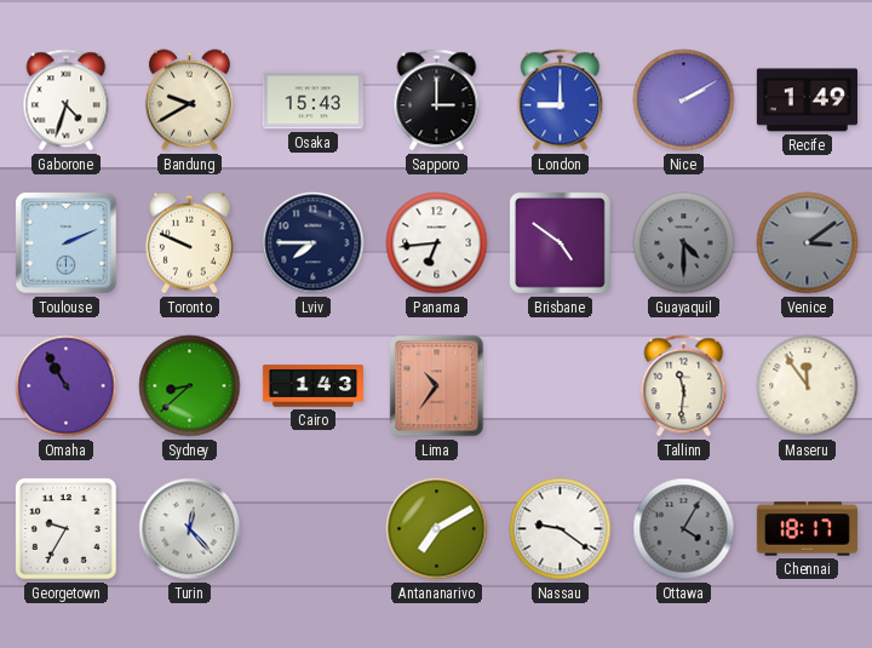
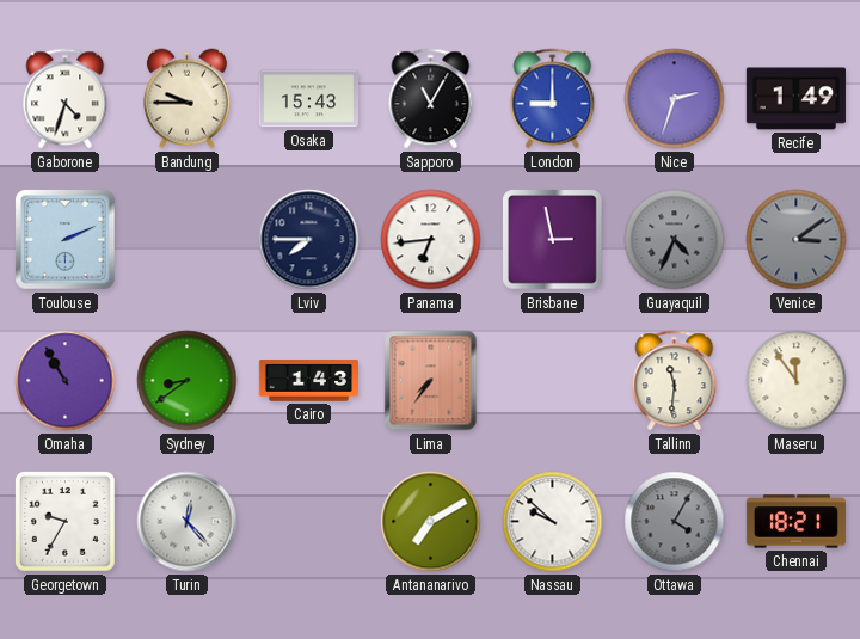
Bandung: 9:40 -> 9:45 (186, 99)
Sapporo: 3:00 -> 11:05 (431, 99)
Nice: 2:10 -> 2:33 (675, 99)
Toronto: 9:49 -> none (189, 243)
Brisbane: 4:51 -> 2:58 (553, 240)
Guayaquil: 4:30 -> 4:34 (675, 240)
Sydney: 8:38 -> 8:39 (188, 381)
Lima: 10:36 -> 7:36 (431, 381)
Nassau: 9:21 -> 9:52 (553, 522)
Chennai: 18:17 -> 18:21 (795, 522)
